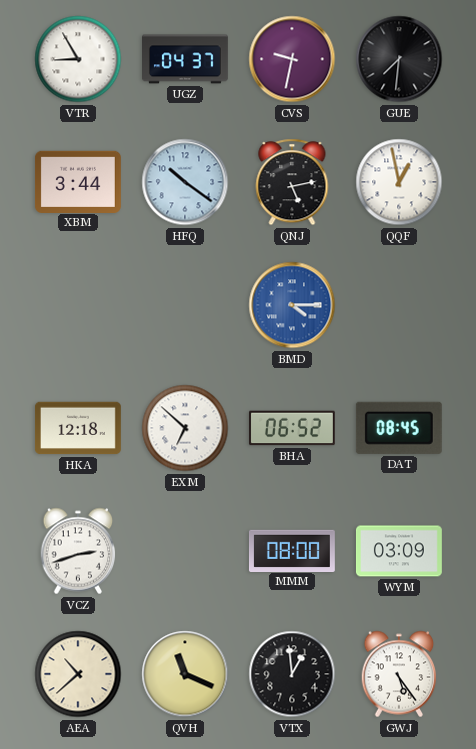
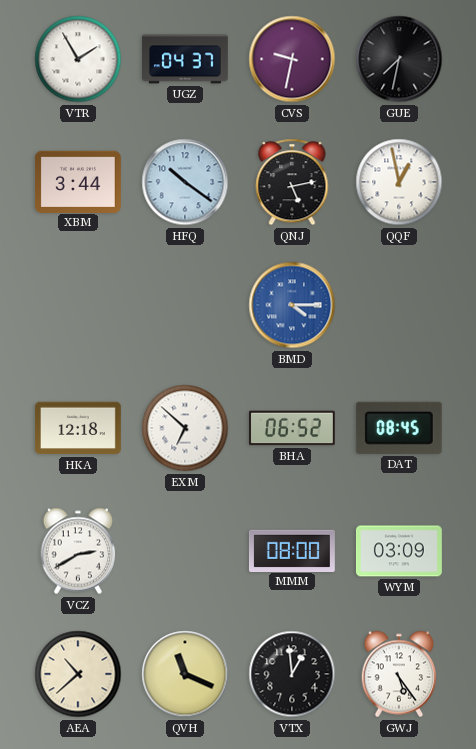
VTR: 8:55 -> 1:55 (78, 59)
GUE: 7:31 -> 7:32 (399, 59)
VCZ: 2:42 -> 2:40 (78, 551)
